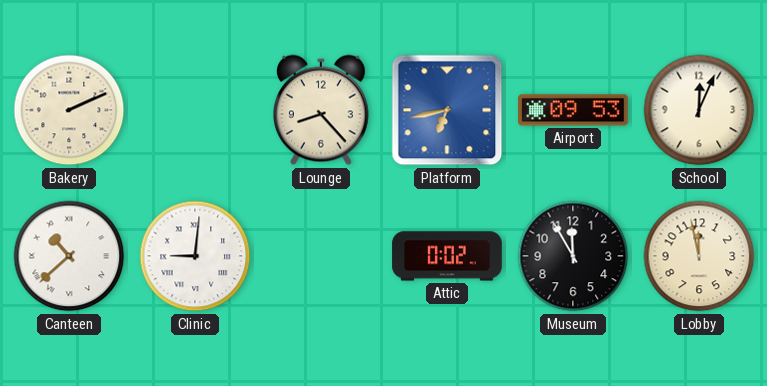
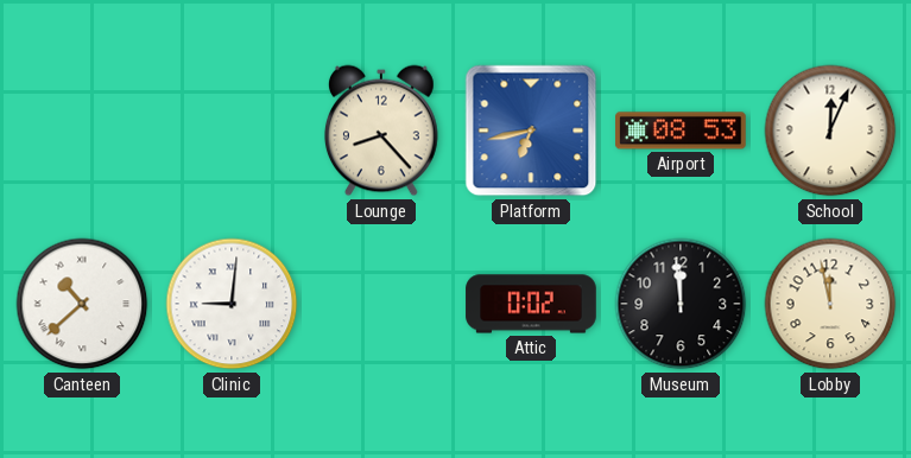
Bakery: 2:11 -> none (69, 110)
Airport: 09:53 -> 08:53 (681, 131)
Museum: 11:55 -> 11:59 (681, 304)
